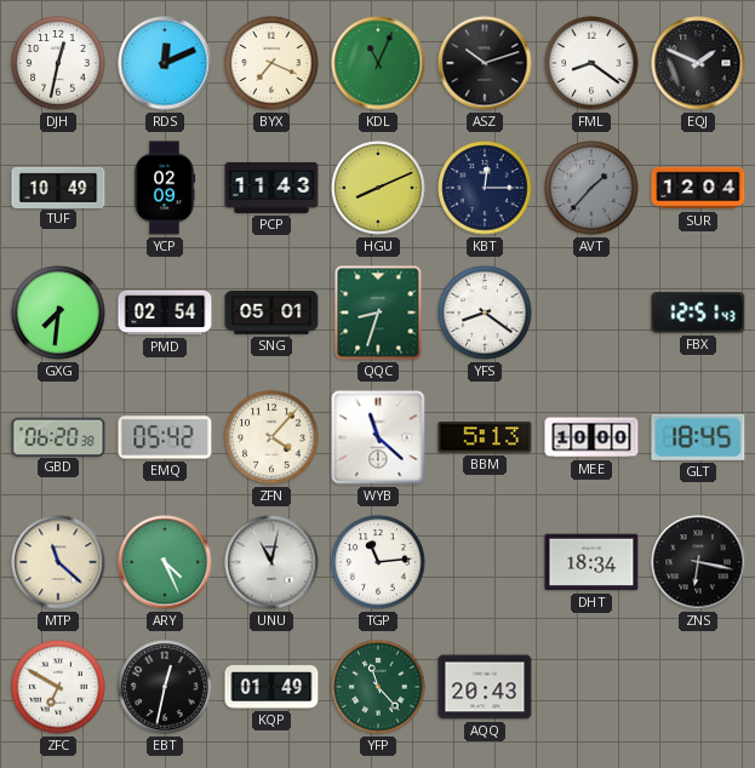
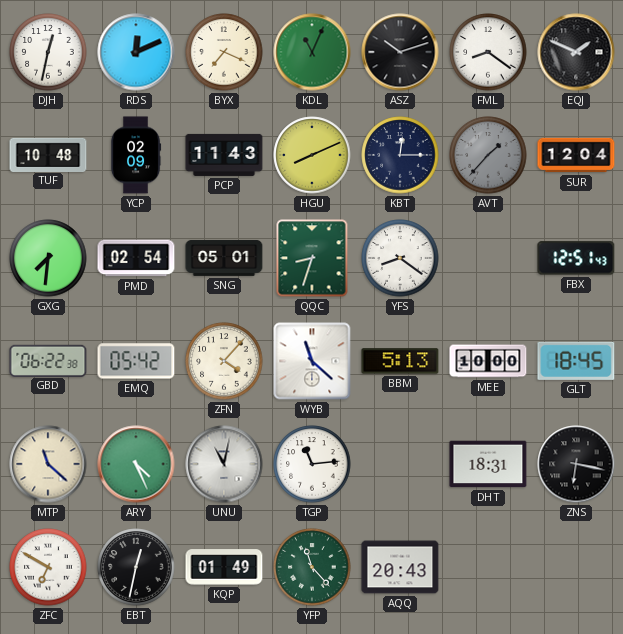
TUF: 10:49 -> 10:48 (48, 154)
GBD: 06:20 -> 06:22 (48, 360)
DHT: 18:34 -> 18:31 (488, 464)
